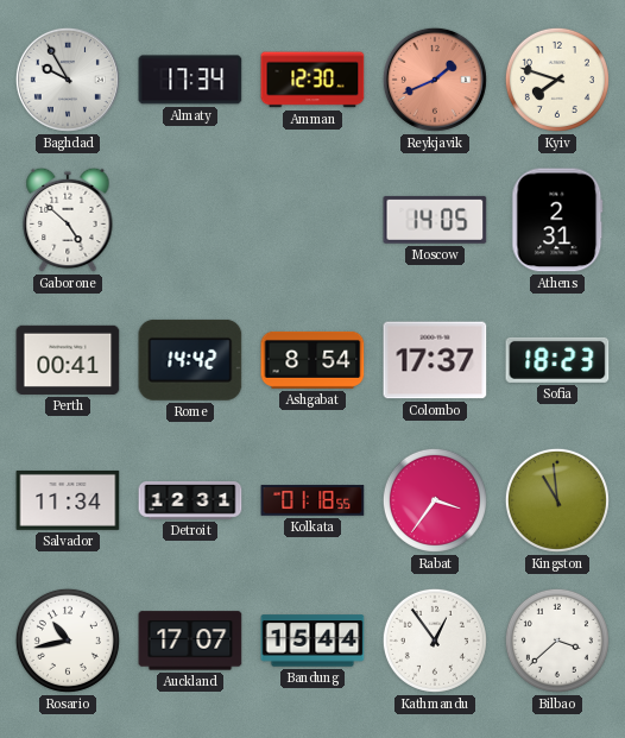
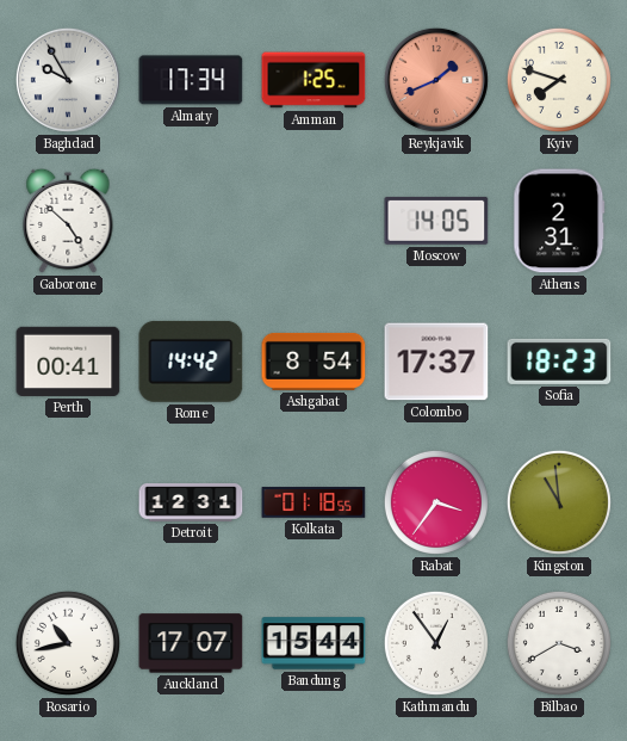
Amman: 12:30 -> 1:25 (313, 80)
Salvador: 11:34 -> none (68, 500)
Bilbao: 3:38 -> 3:40 (559, 643)
